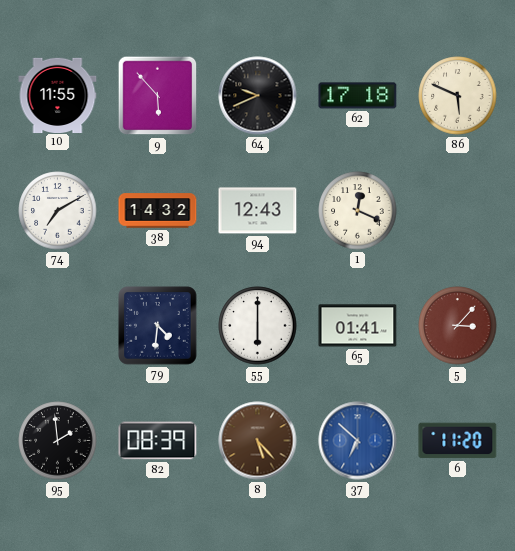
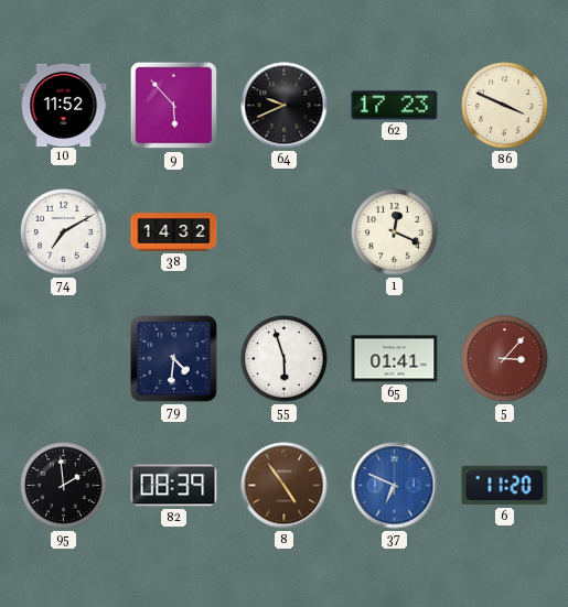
10: 11:55 -> 11:52 (64, 105)
62: 17:18 -> 17:23 (395, 106)
86: 5:49 -> 3:49 (505, 106)
94: 12:43 -> none (258, 211)
55: 6:00 -> 5:57 (285, 359)
8: 5:23 -> 4:54 (285, 486)
37: 6:52 -> 6:49 (395, 486)
